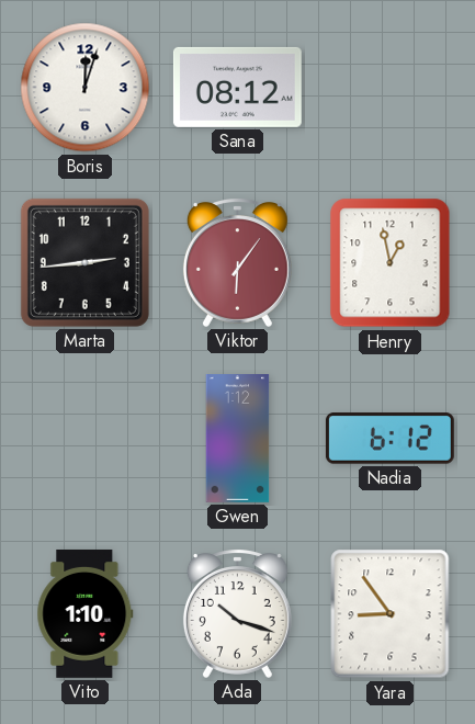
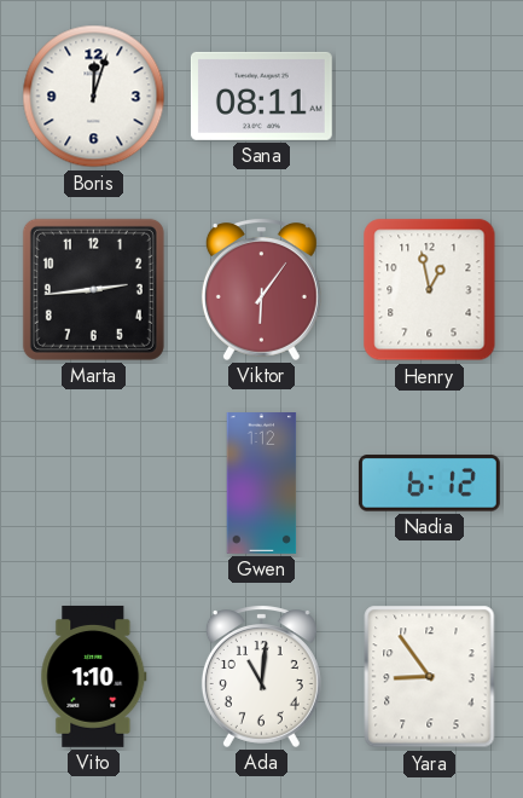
Sana: 08:12 -> 08:11 (261, 96)
Ada: 10:18 -> 11:01 (261, 676)
